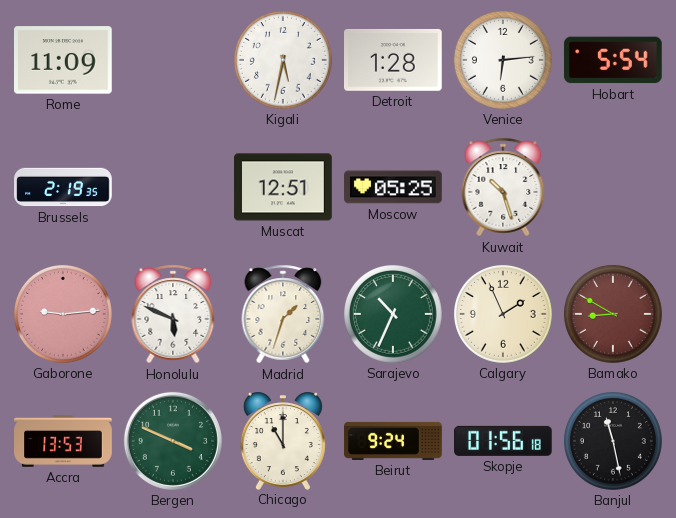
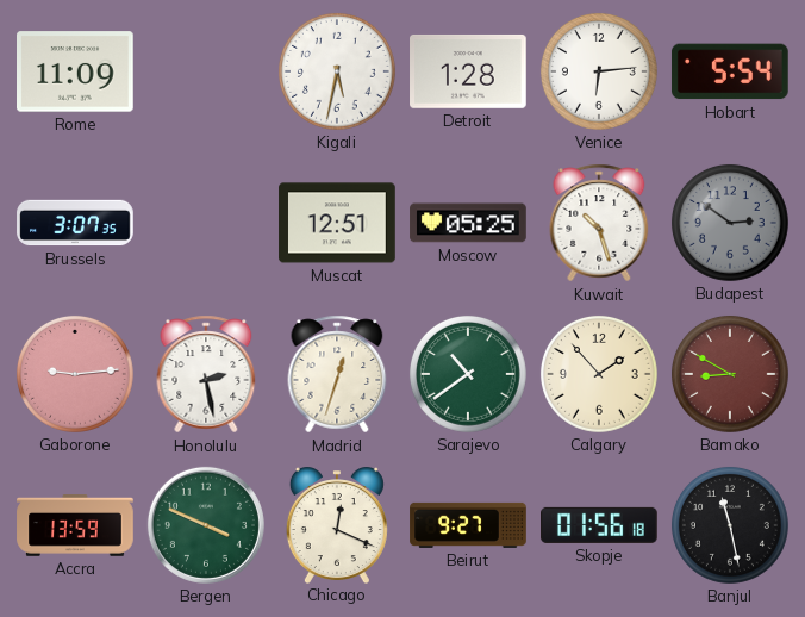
Brussels: 2:19 -> 3:07 (75, 223)
Budapest: none -> 2:51 (730, 223)
Honolulu: 5:49 -> 2:28 (206, 374)
Madrid: 1:33 -> 12:33 (337, 374)
Sarajevo: 10:34 -> 10:39 (468, 374)
Calgary: 1:56 -> 1:53 (599, 374)
Accra: 13:53 -> 13:59 (75, 525)
Chicago: 11:00 -> 12:19 (337, 525)
Beirut: 9:24 -> 9:27 (468, 525)
